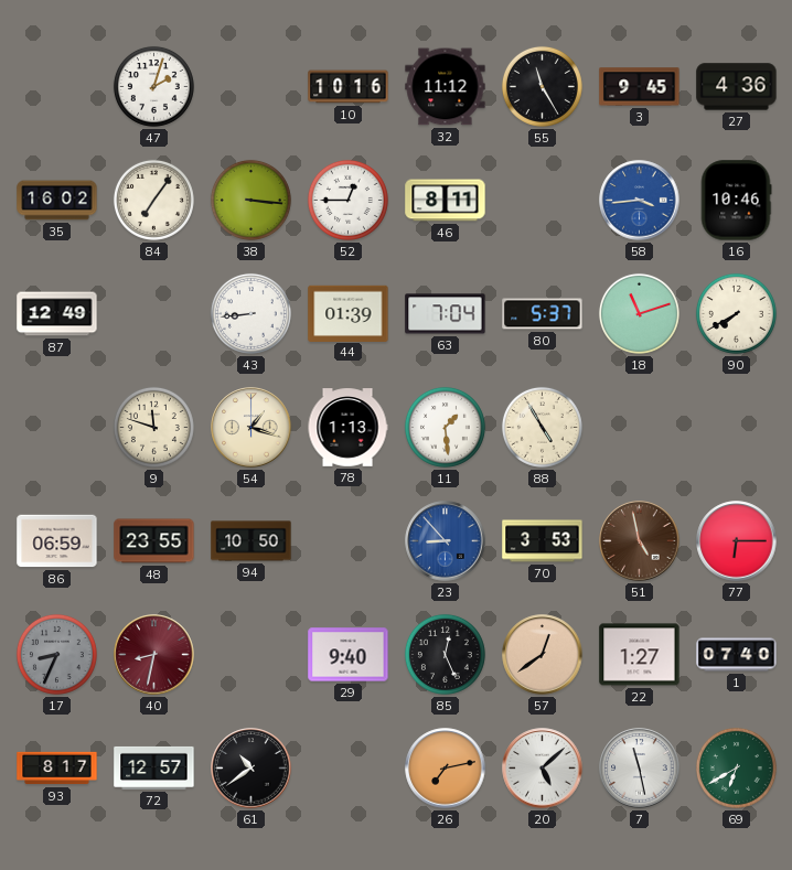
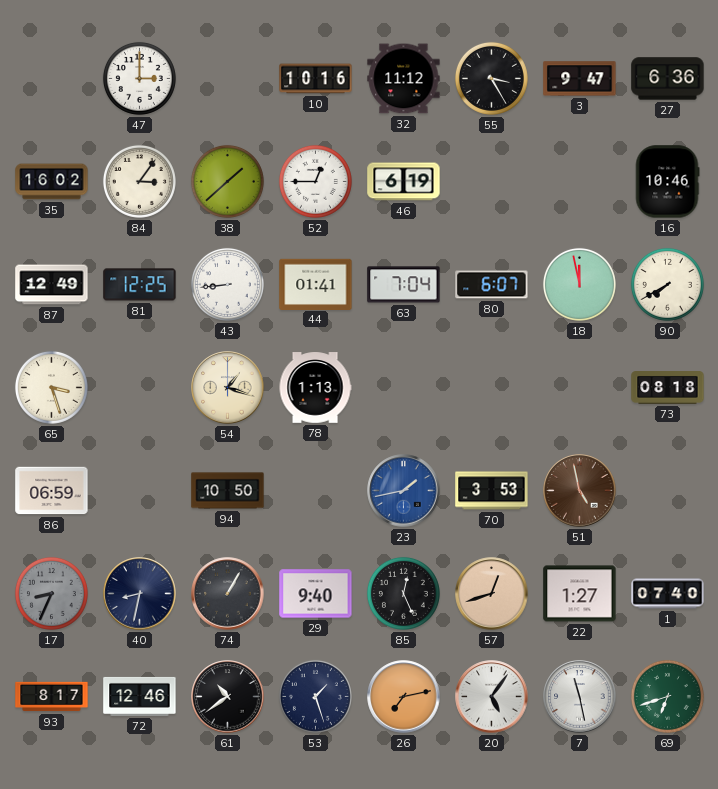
47: 2:03 -> 3:00 (139, 78)
55: 11:25 -> 3:25 (491, 78)
3: 9:45 -> 9:47 (580, 79)
27: 4:36 -> 6:36 (668, 79)
84: 7:06 -> 3:06 (139, 181)
38: 3:16 -> 1:38 (227, 181)
46: 8:11 -> 6:19 (404, 182)
58: 3:44 -> none (640, 201)
81: none -> 12:25 (140, 285)
44: 01:39 -> 01:41 (316, 284)
80: 5:37 -> 6:07 (492, 285)
18: 11:12 -> 11:58 (579, 284)
65: none -> 3:27 (51, 387)
9: 11:48 -> none (153, 427)
11: 1:29 -> none (445, 427)
88: 4:55 -> none (542, 427)
73: none -> 08:18 (668, 388)
48: 23:55 -> none (154, 541)
23: 8:53 -> 1:43 (404, 491)
77: 6:15 -> none (737, 541)
40 dial: burgundy -> navy (140, 594)
74: none -> 1:05 (228, 594)
57: 12:39 -> 12:42 (492, 594)
72: 12:57 -> 12:46 (140, 696)
53: none -> 1:27 (315, 696)
20: 5:08 -> 5:06 (492, 697)
69: 6:40 -> 6:42 (667, 696)
